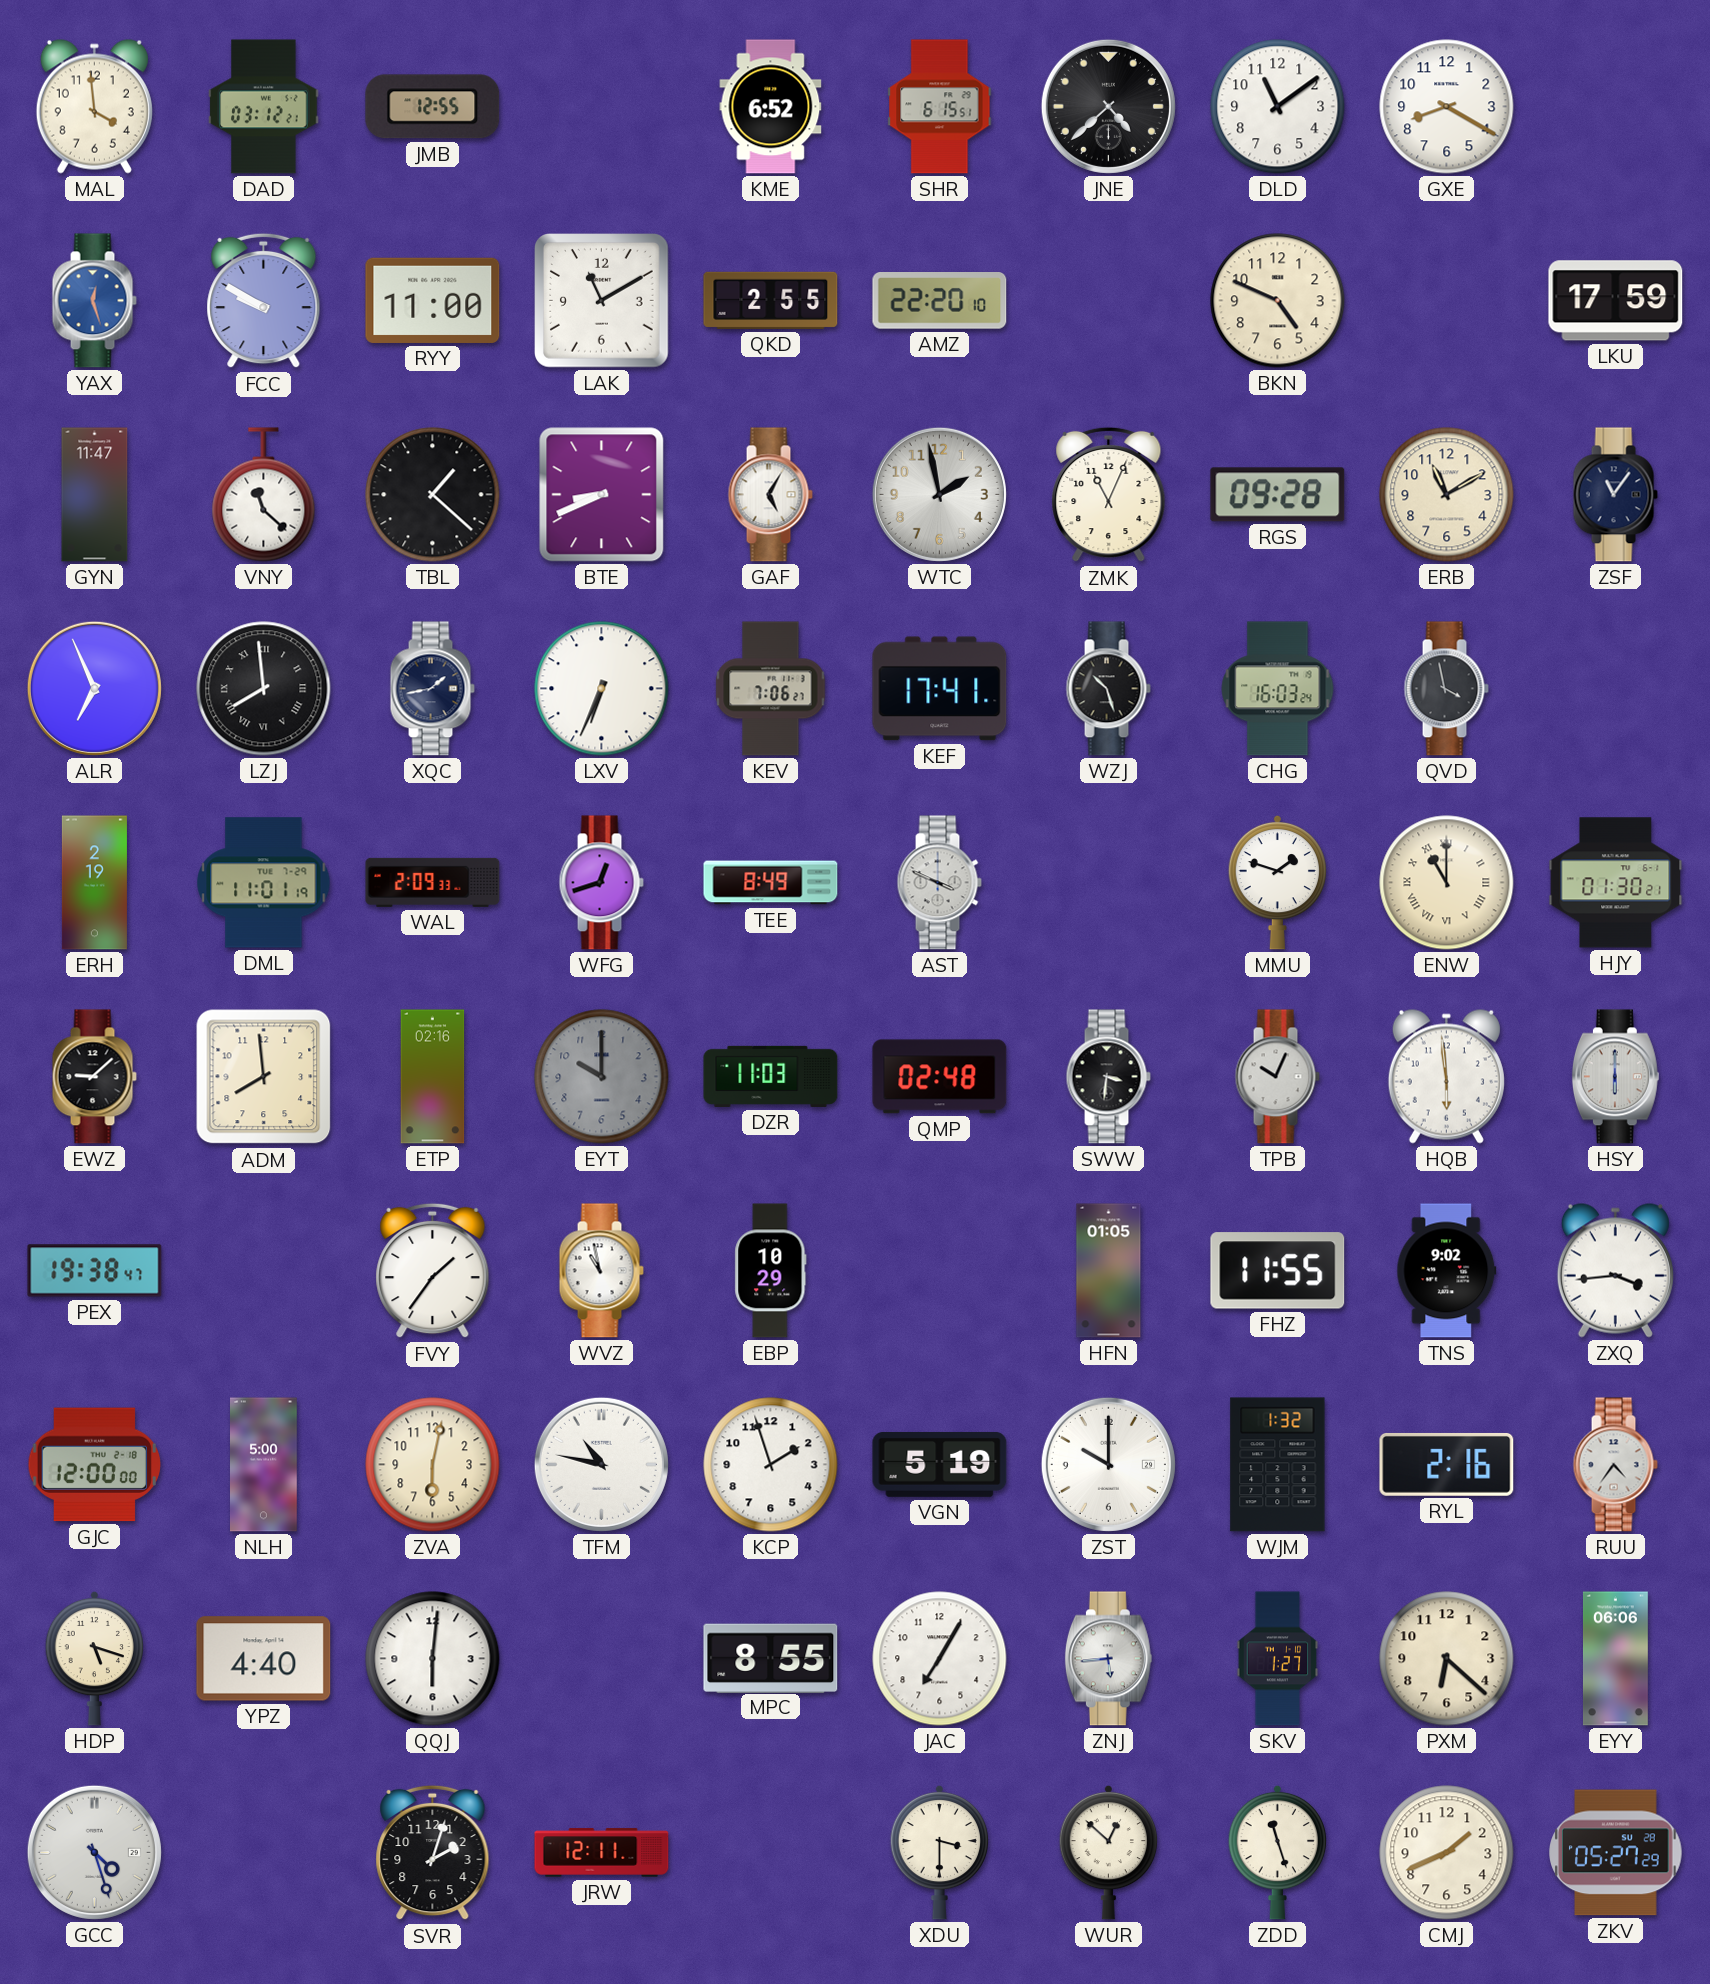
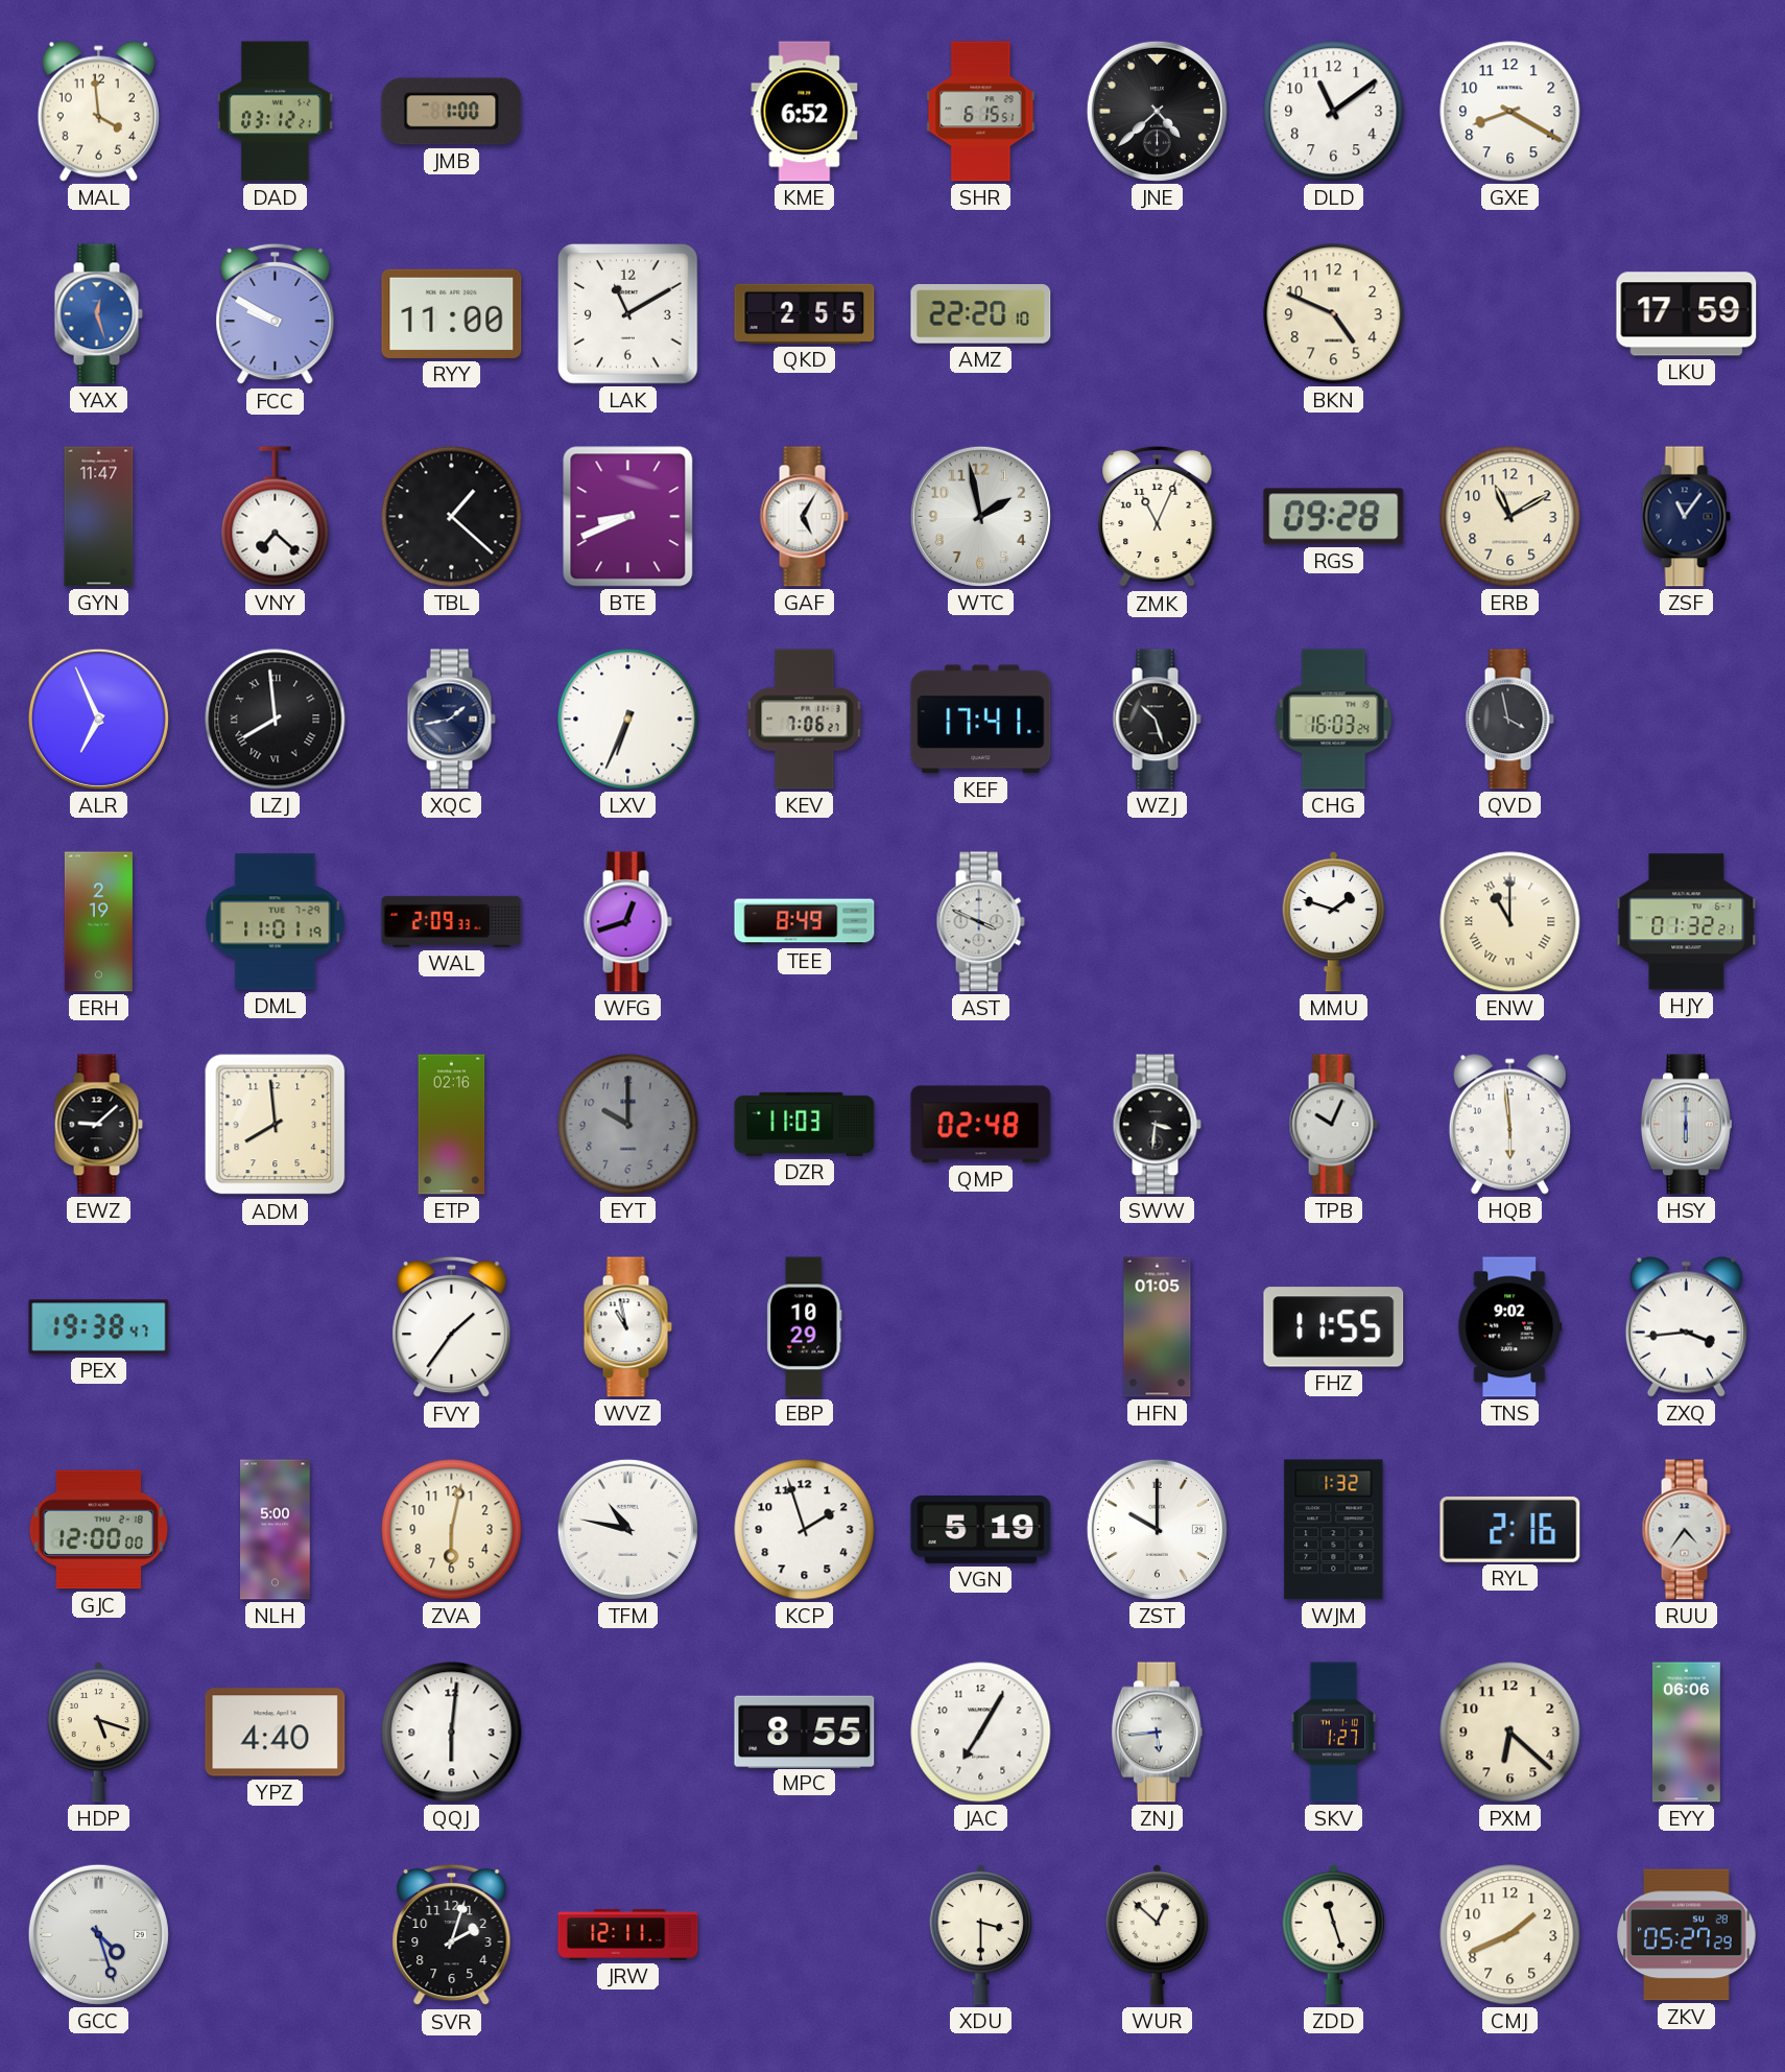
JMB: 12:55 -> 1:00 (452, 112)
VNY: 11:22 -> 7:22 (276, 517)
HJY: 01:30 -> 01:32 (1687, 922)
